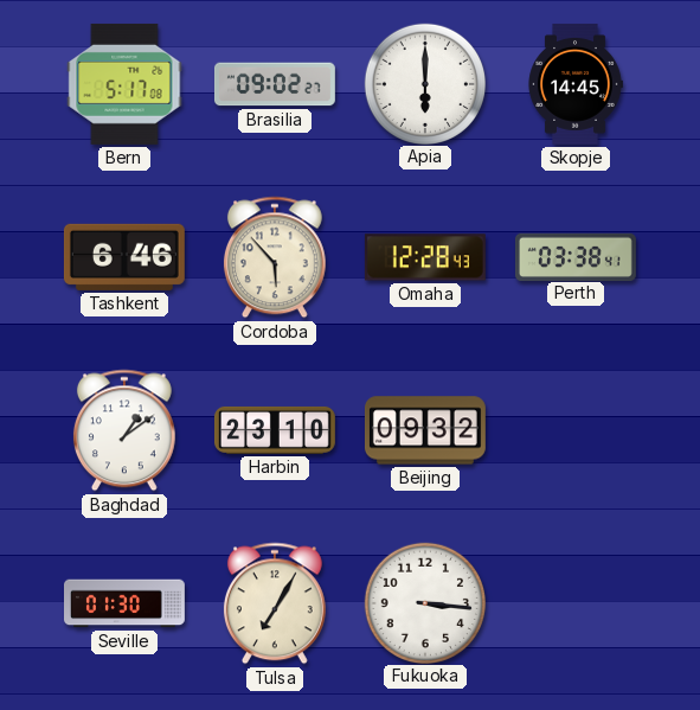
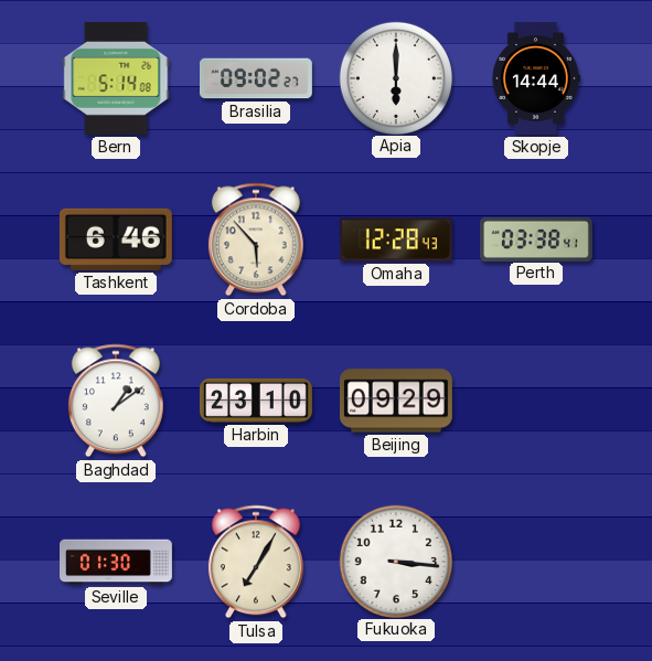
Bern: 5:17 -> 5:14 (116, 78)
Skopje: 14:45 -> 14:44 (536, 78)
Beijing: 09:32 -> 09:29 (396, 401)
